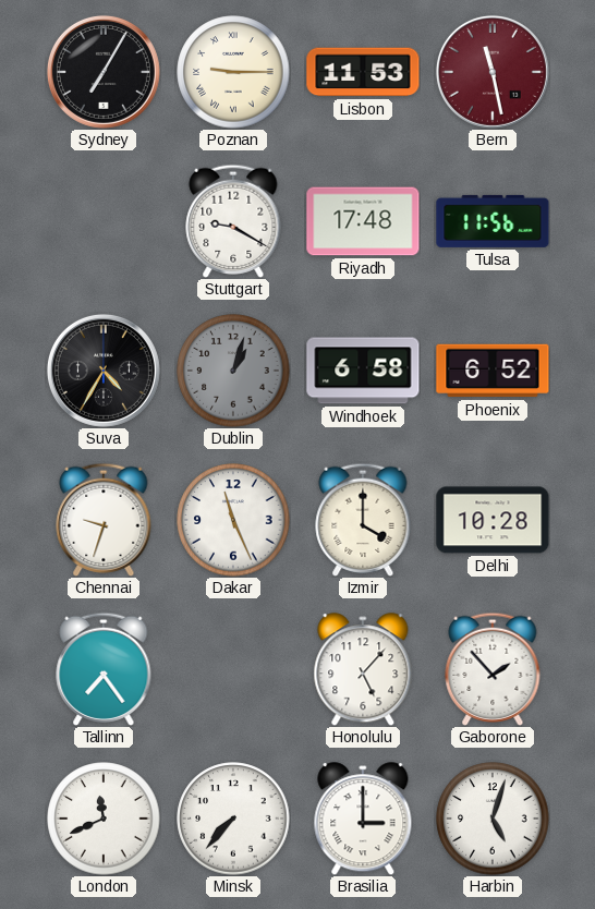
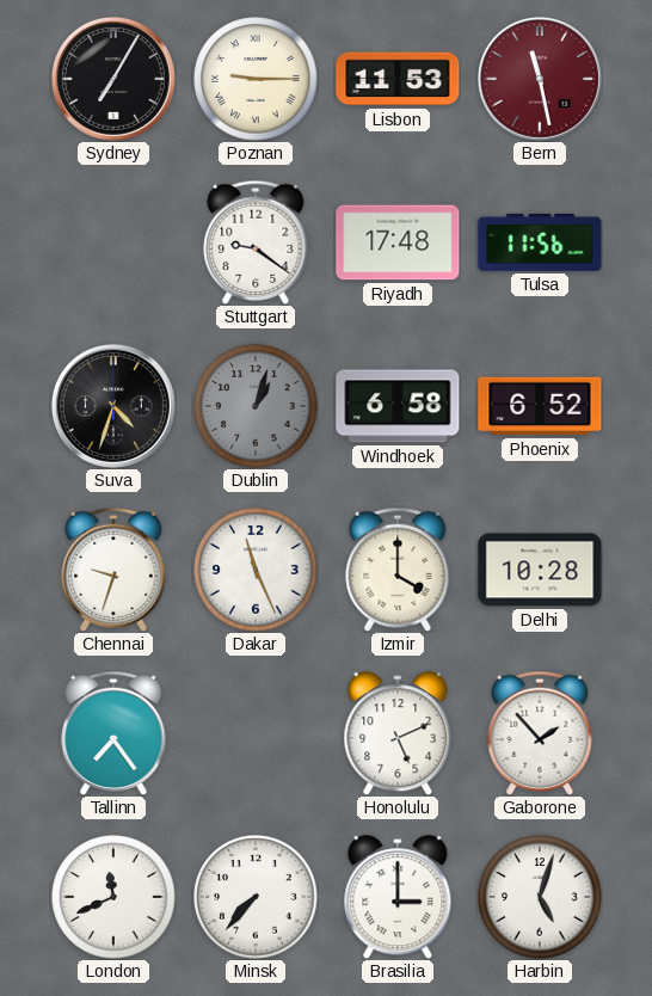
Stuttgart: 9:20 -> 9:21 (256, 242)
Suva: 4:35 -> 4:33 (113, 406)
Honolulu: 5:07 -> 5:11 (398, 733)
